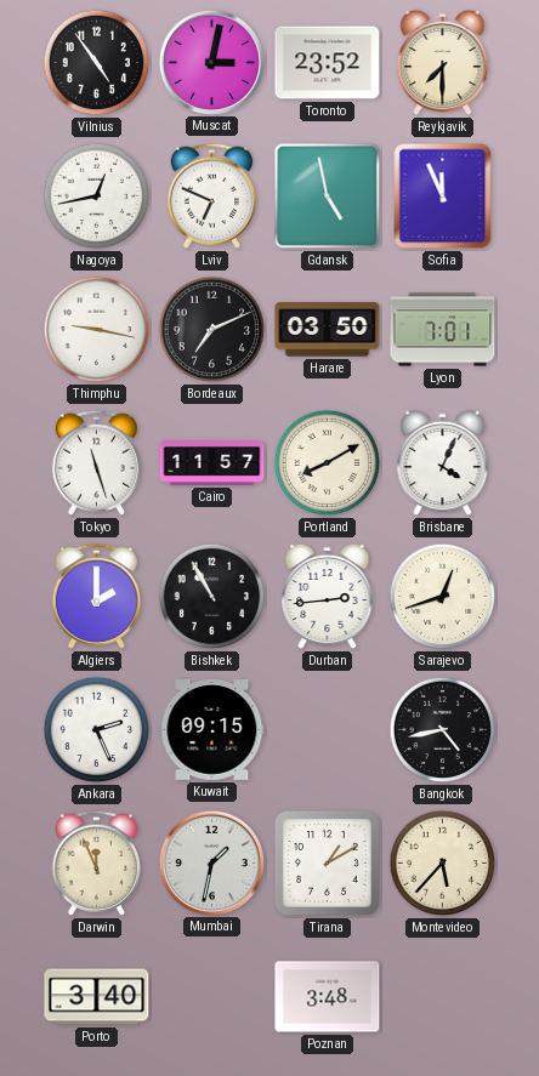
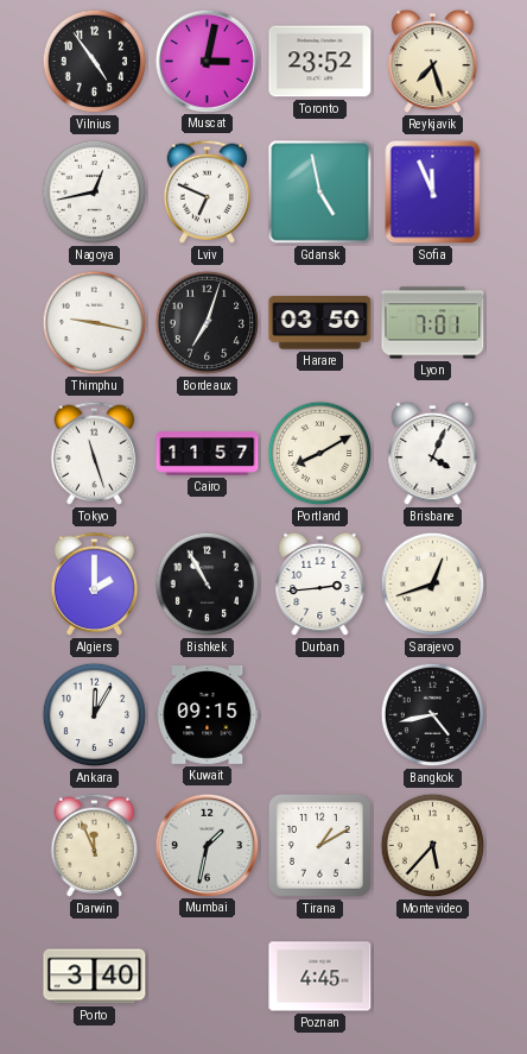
Reykjavik: 7:30 -> 7:27 (433, 62)
Bordeaux: 7:11 -> 7:03 (208, 323)
Ankara: 2:26 -> 12:05 (95, 715)
Poznan: 3:48 -> 4:45 (320, 977)
